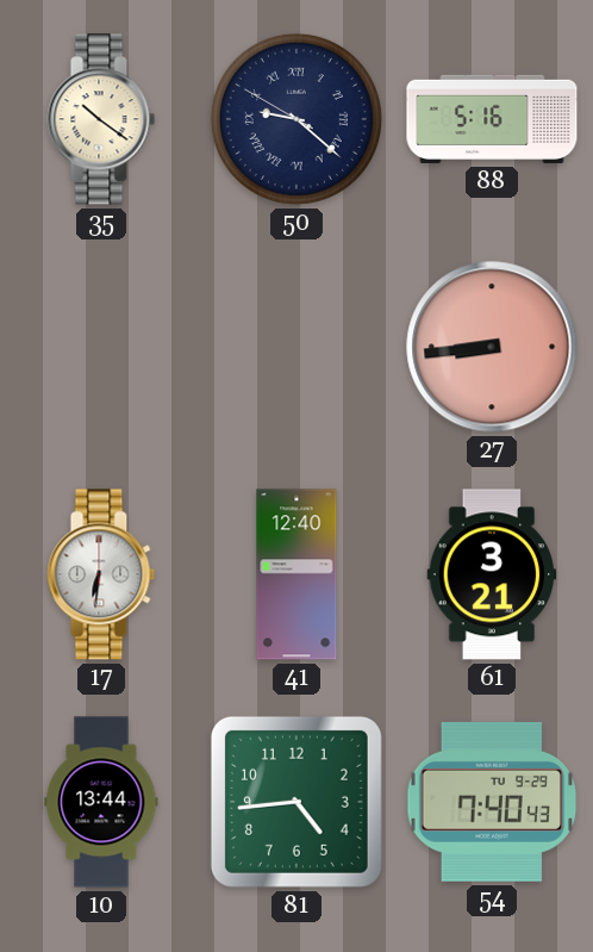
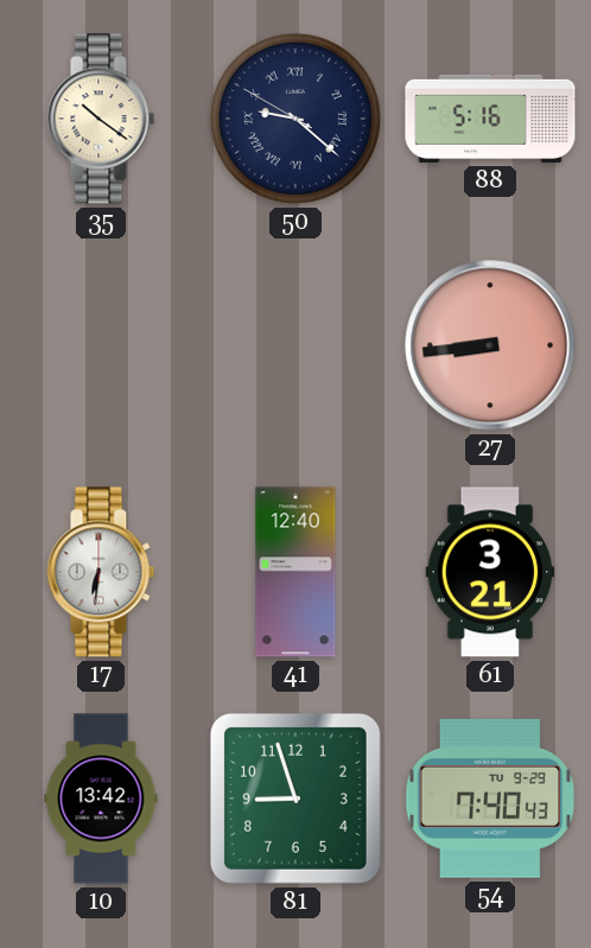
10: 13:44 -> 13:42 (101, 799)
81: 4:44 -> 8:57 (295, 799)
